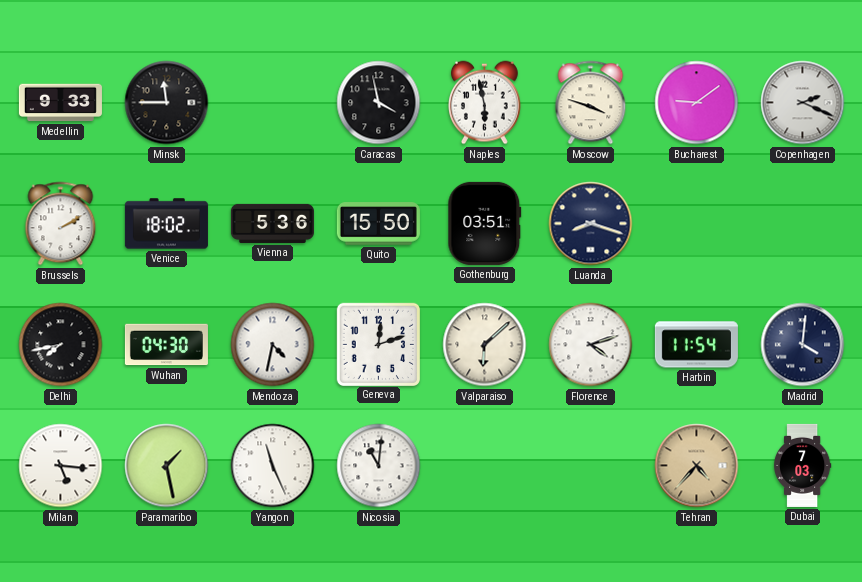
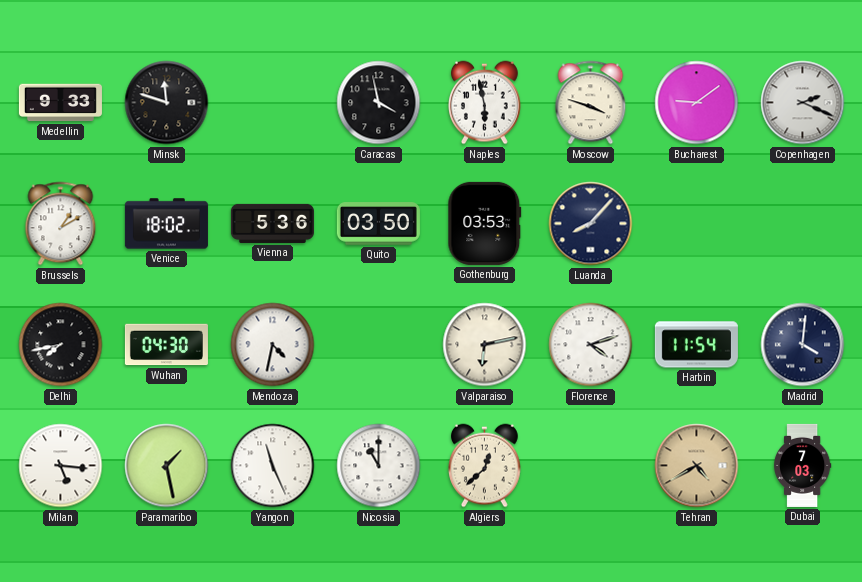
Minsk: 11:45 -> 11:48 (167, 103)
Brussels: 2:10 -> 1:10 (61, 224)
Quito: 15:50 -> 03:50 (378, 224)
Gothenburg: 03:51 -> 03:53 (485, 223)
Luanda: 8:18 -> 8:07 (591, 224)
Geneva: 12:12 -> none (378, 344)
Valparaiso: 6:08 -> 6:13 (485, 345)
Nicosia: 11:01 -> 11:00 (379, 466)
Algiers: none -> 12:38 (485, 466)
Tehran: 4:37 -> 4:40 (697, 466)
